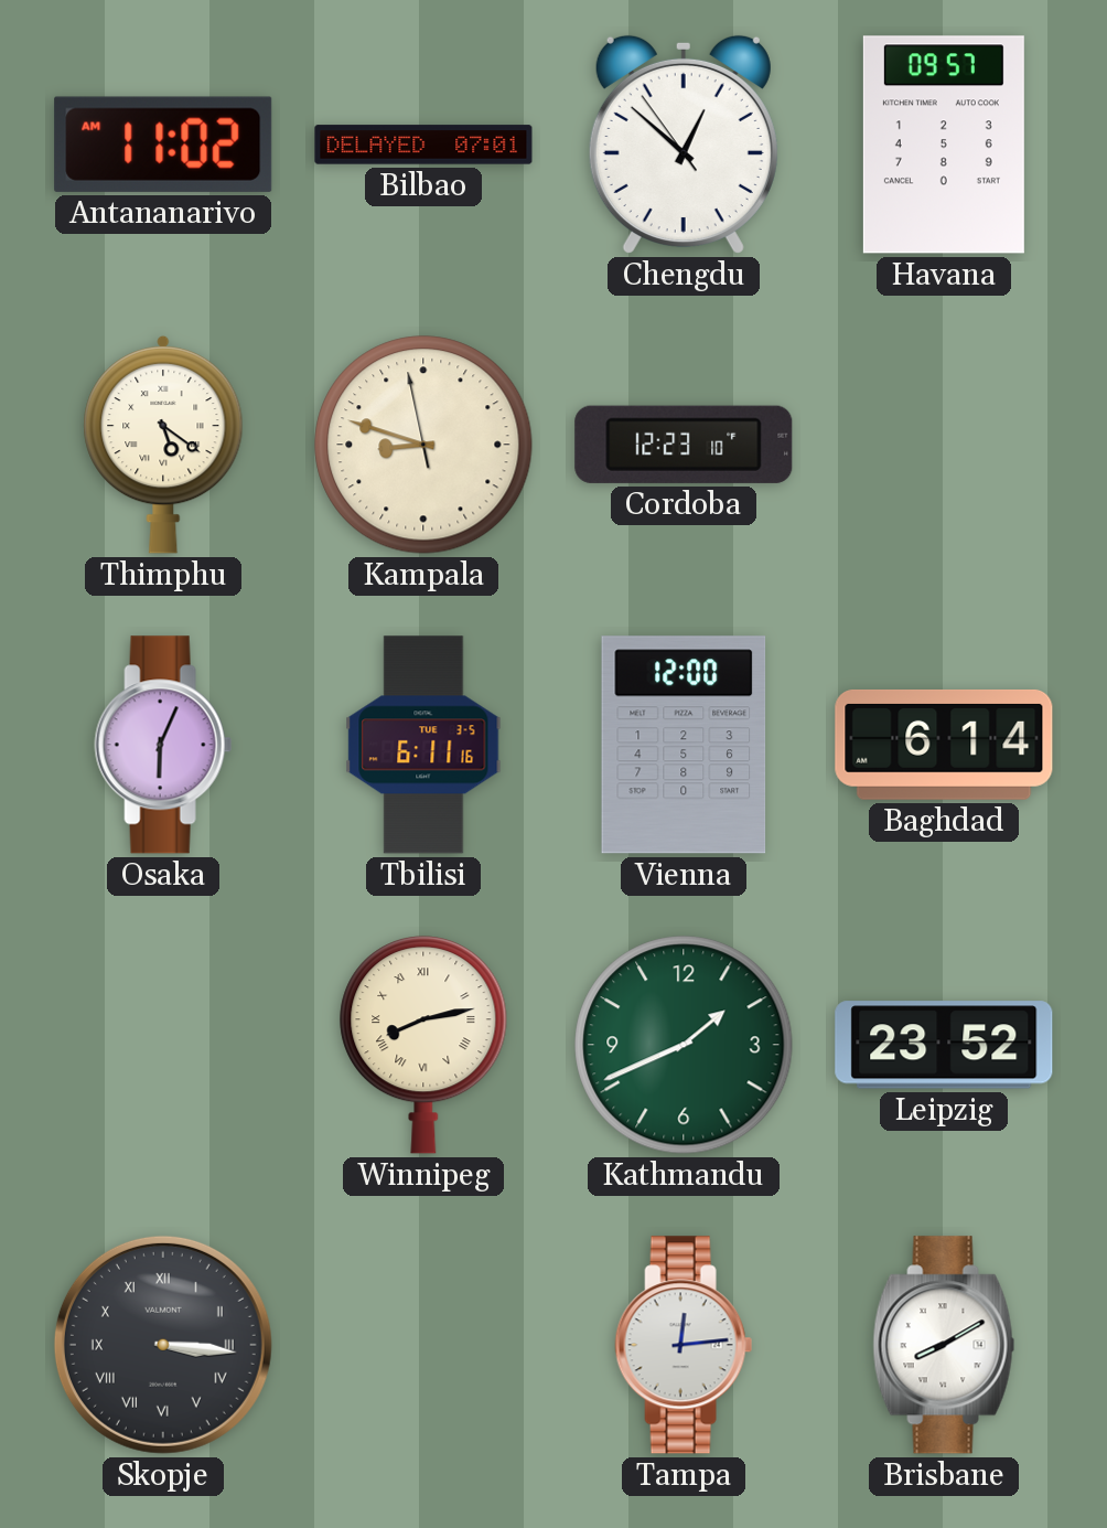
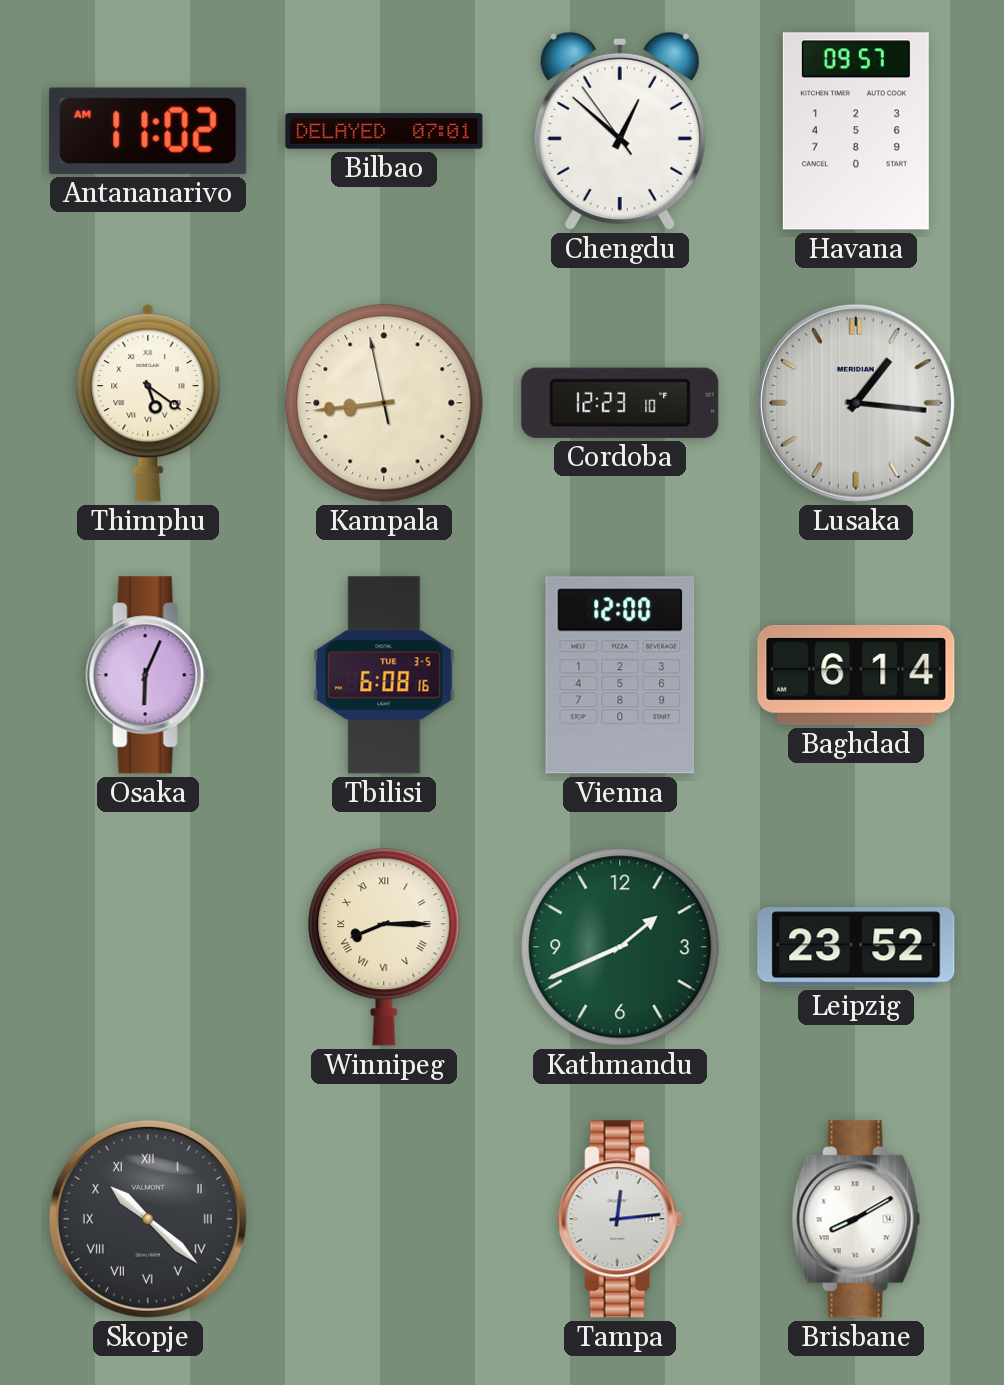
Kampala: 8:47 -> 8:43 (384, 403)
Lusaka: none -> 1:16 (856, 403)
Tbilisi: 6:11 -> 6:08 (384, 675)
Winnipeg: 8:13 -> 8:15 (384, 948)
Skopje: 3:16 -> 10:22 (148, 1219)
